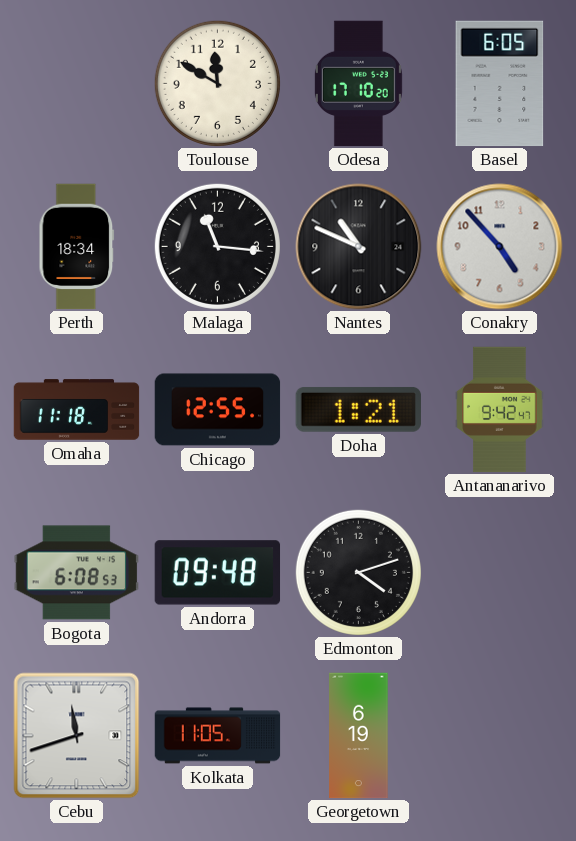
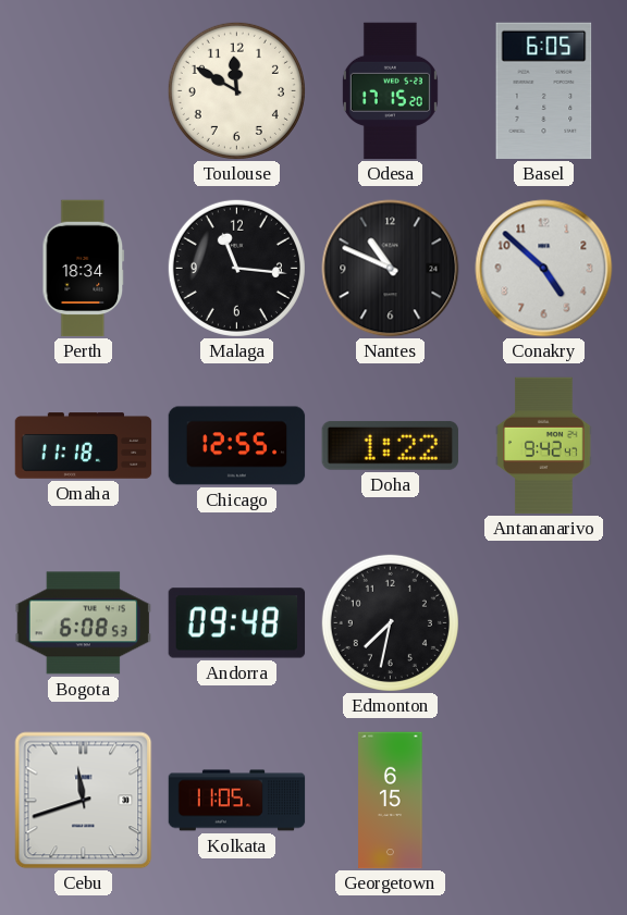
Odesa: 17:10 -> 17:15 (390, 91)
Conakry: 4:53 -> 4:52 (544, 269)
Doha: 1:21 -> 1:22 (390, 445)
Edmonton: 4:12 -> 7:32 (390, 622)
Georgetown: 6:19 -> 6:15 (391, 801)
